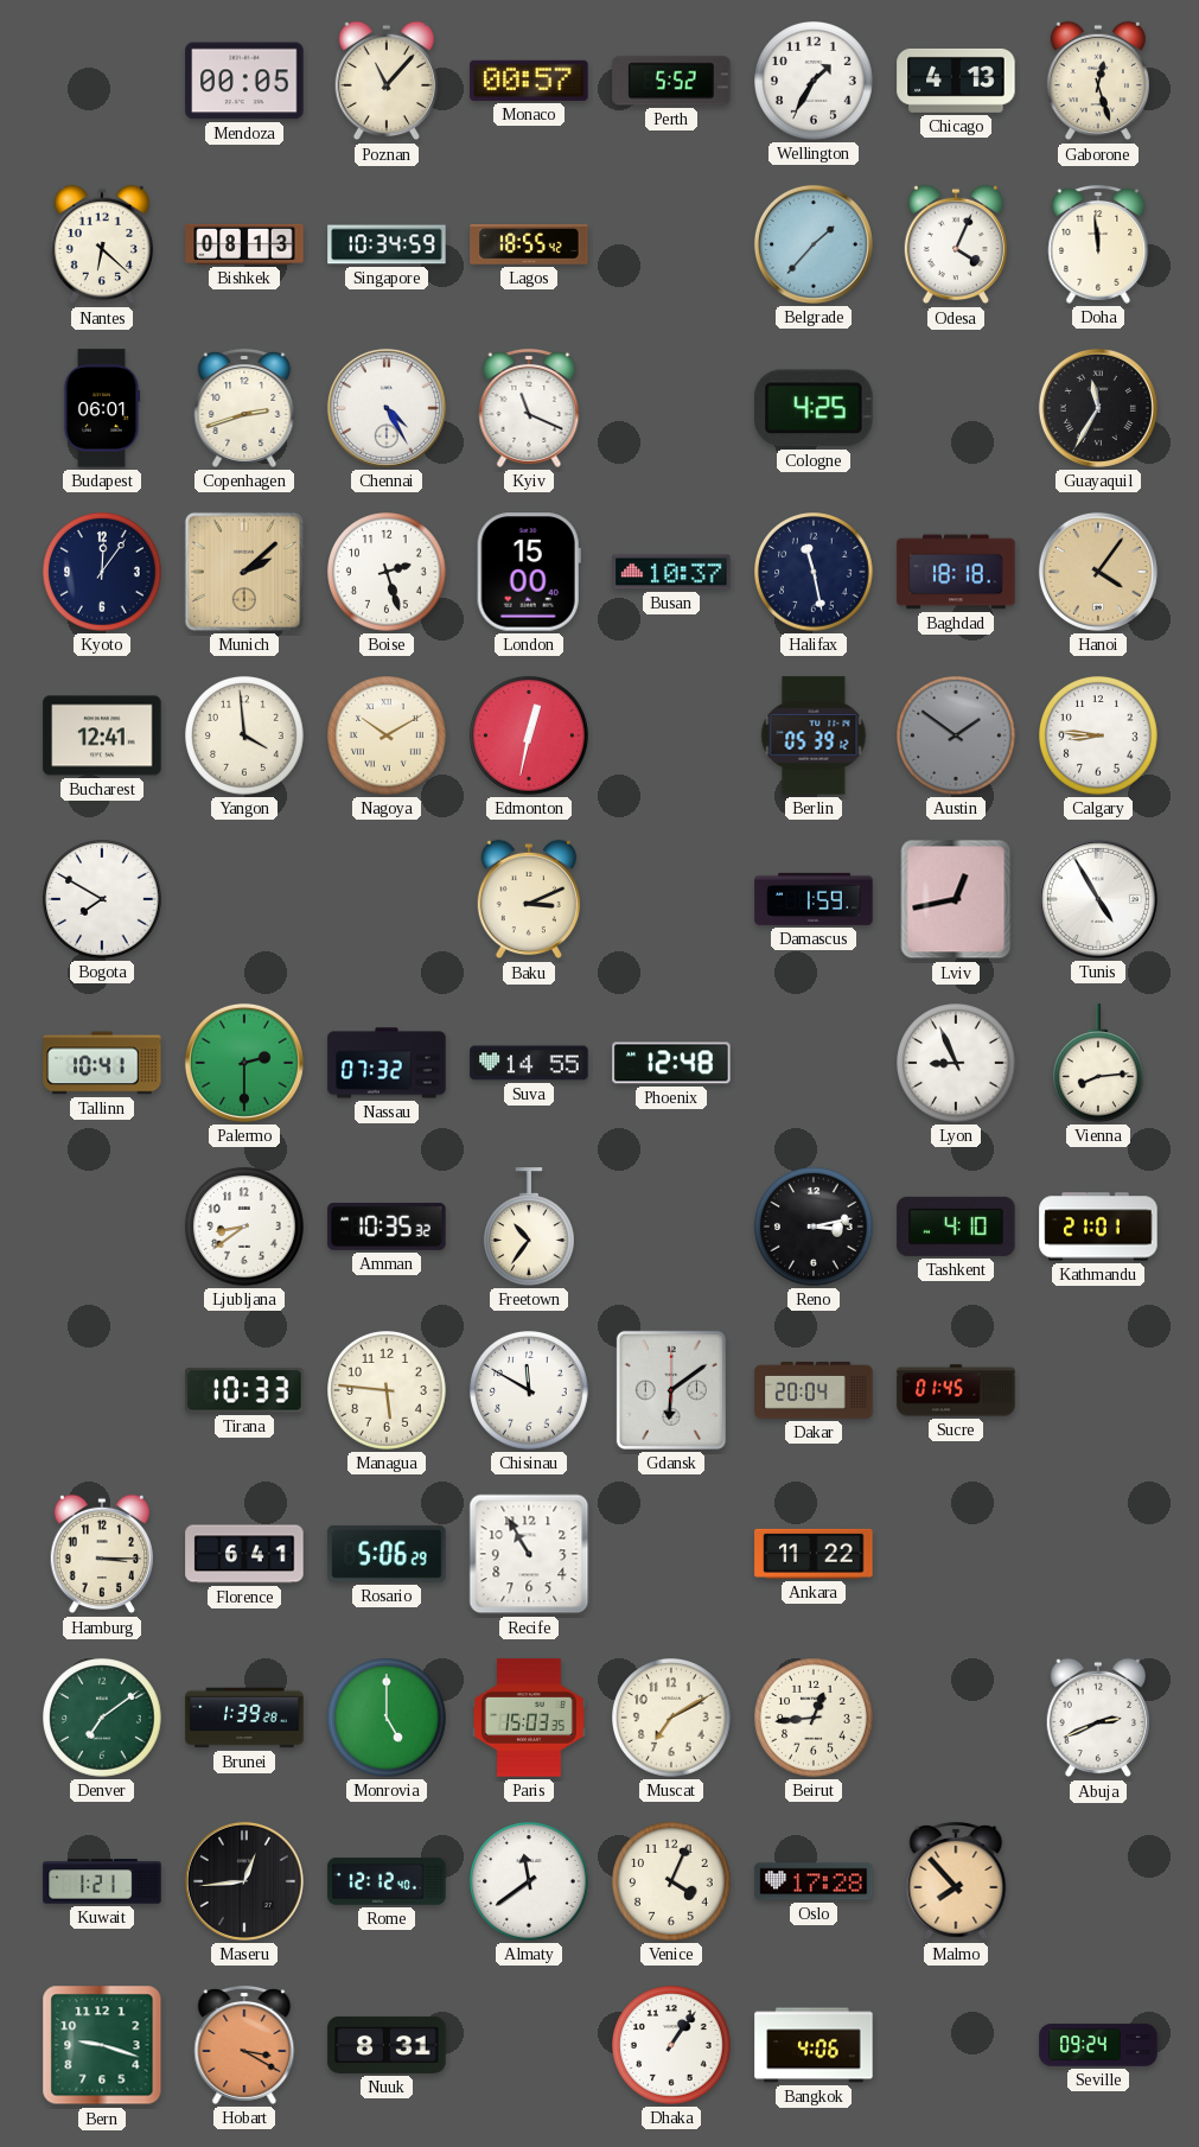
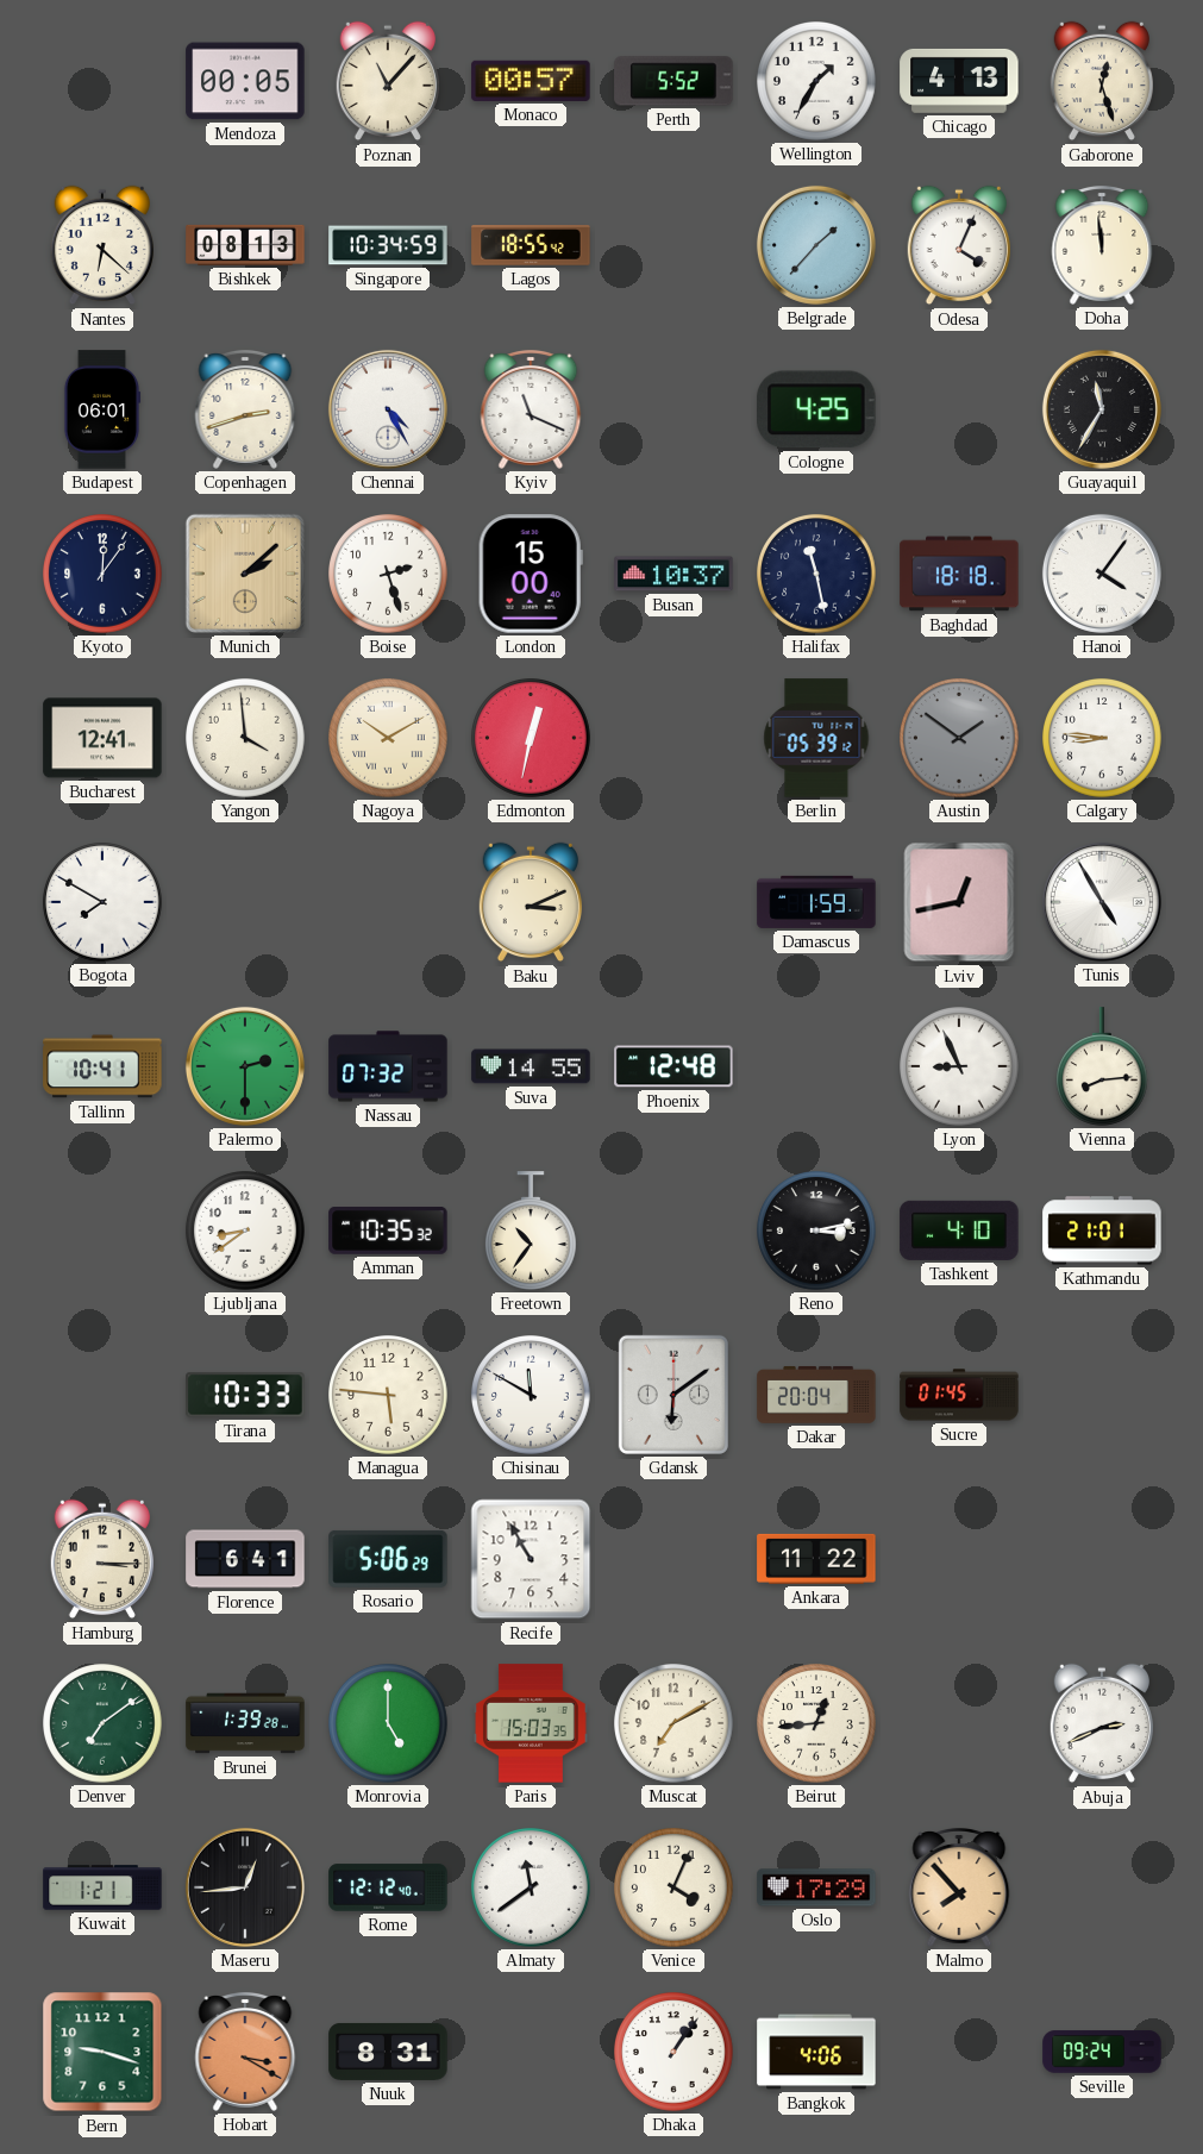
Hanoi dial: champagne -> white (1102, 574)
Oslo: 17:28 -> 17:29 (816, 1887)
